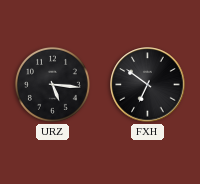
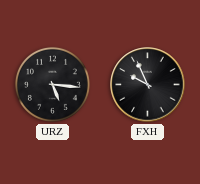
FXH: 6:51 -> 9:56 (148, 85)
